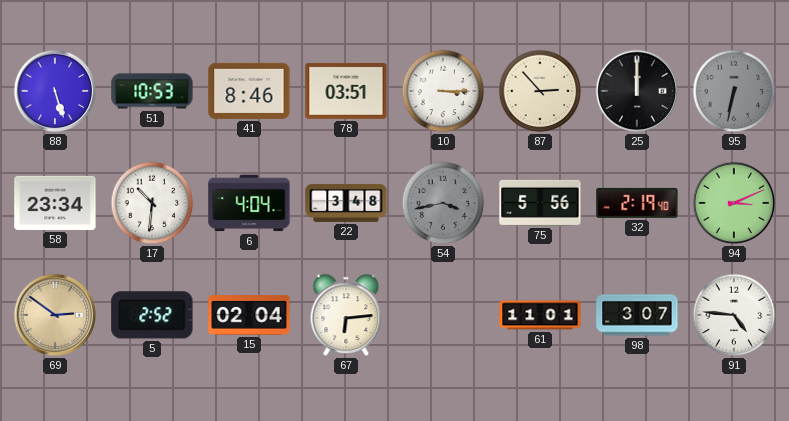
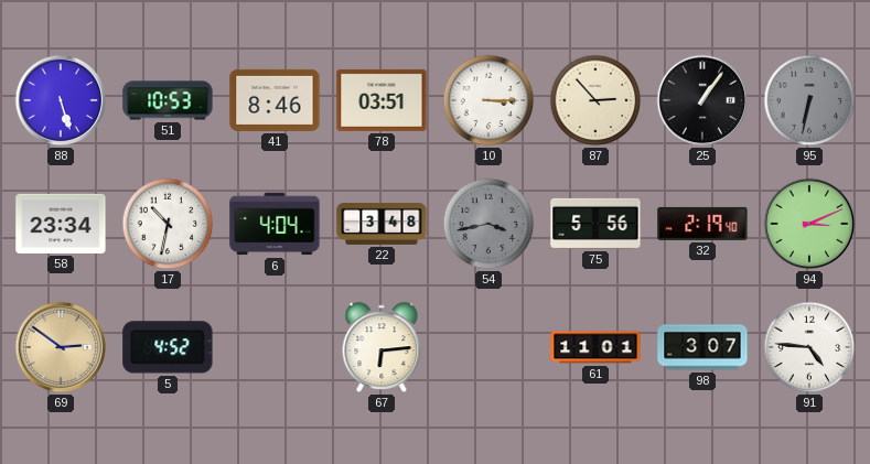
25: 12:00 -> 1:06 (702, 100)
17: 10:31 -> 10:32 (168, 224)
5: 2:52 -> 4:52 (168, 347)
15: 02:04 -> none (249, 315)
